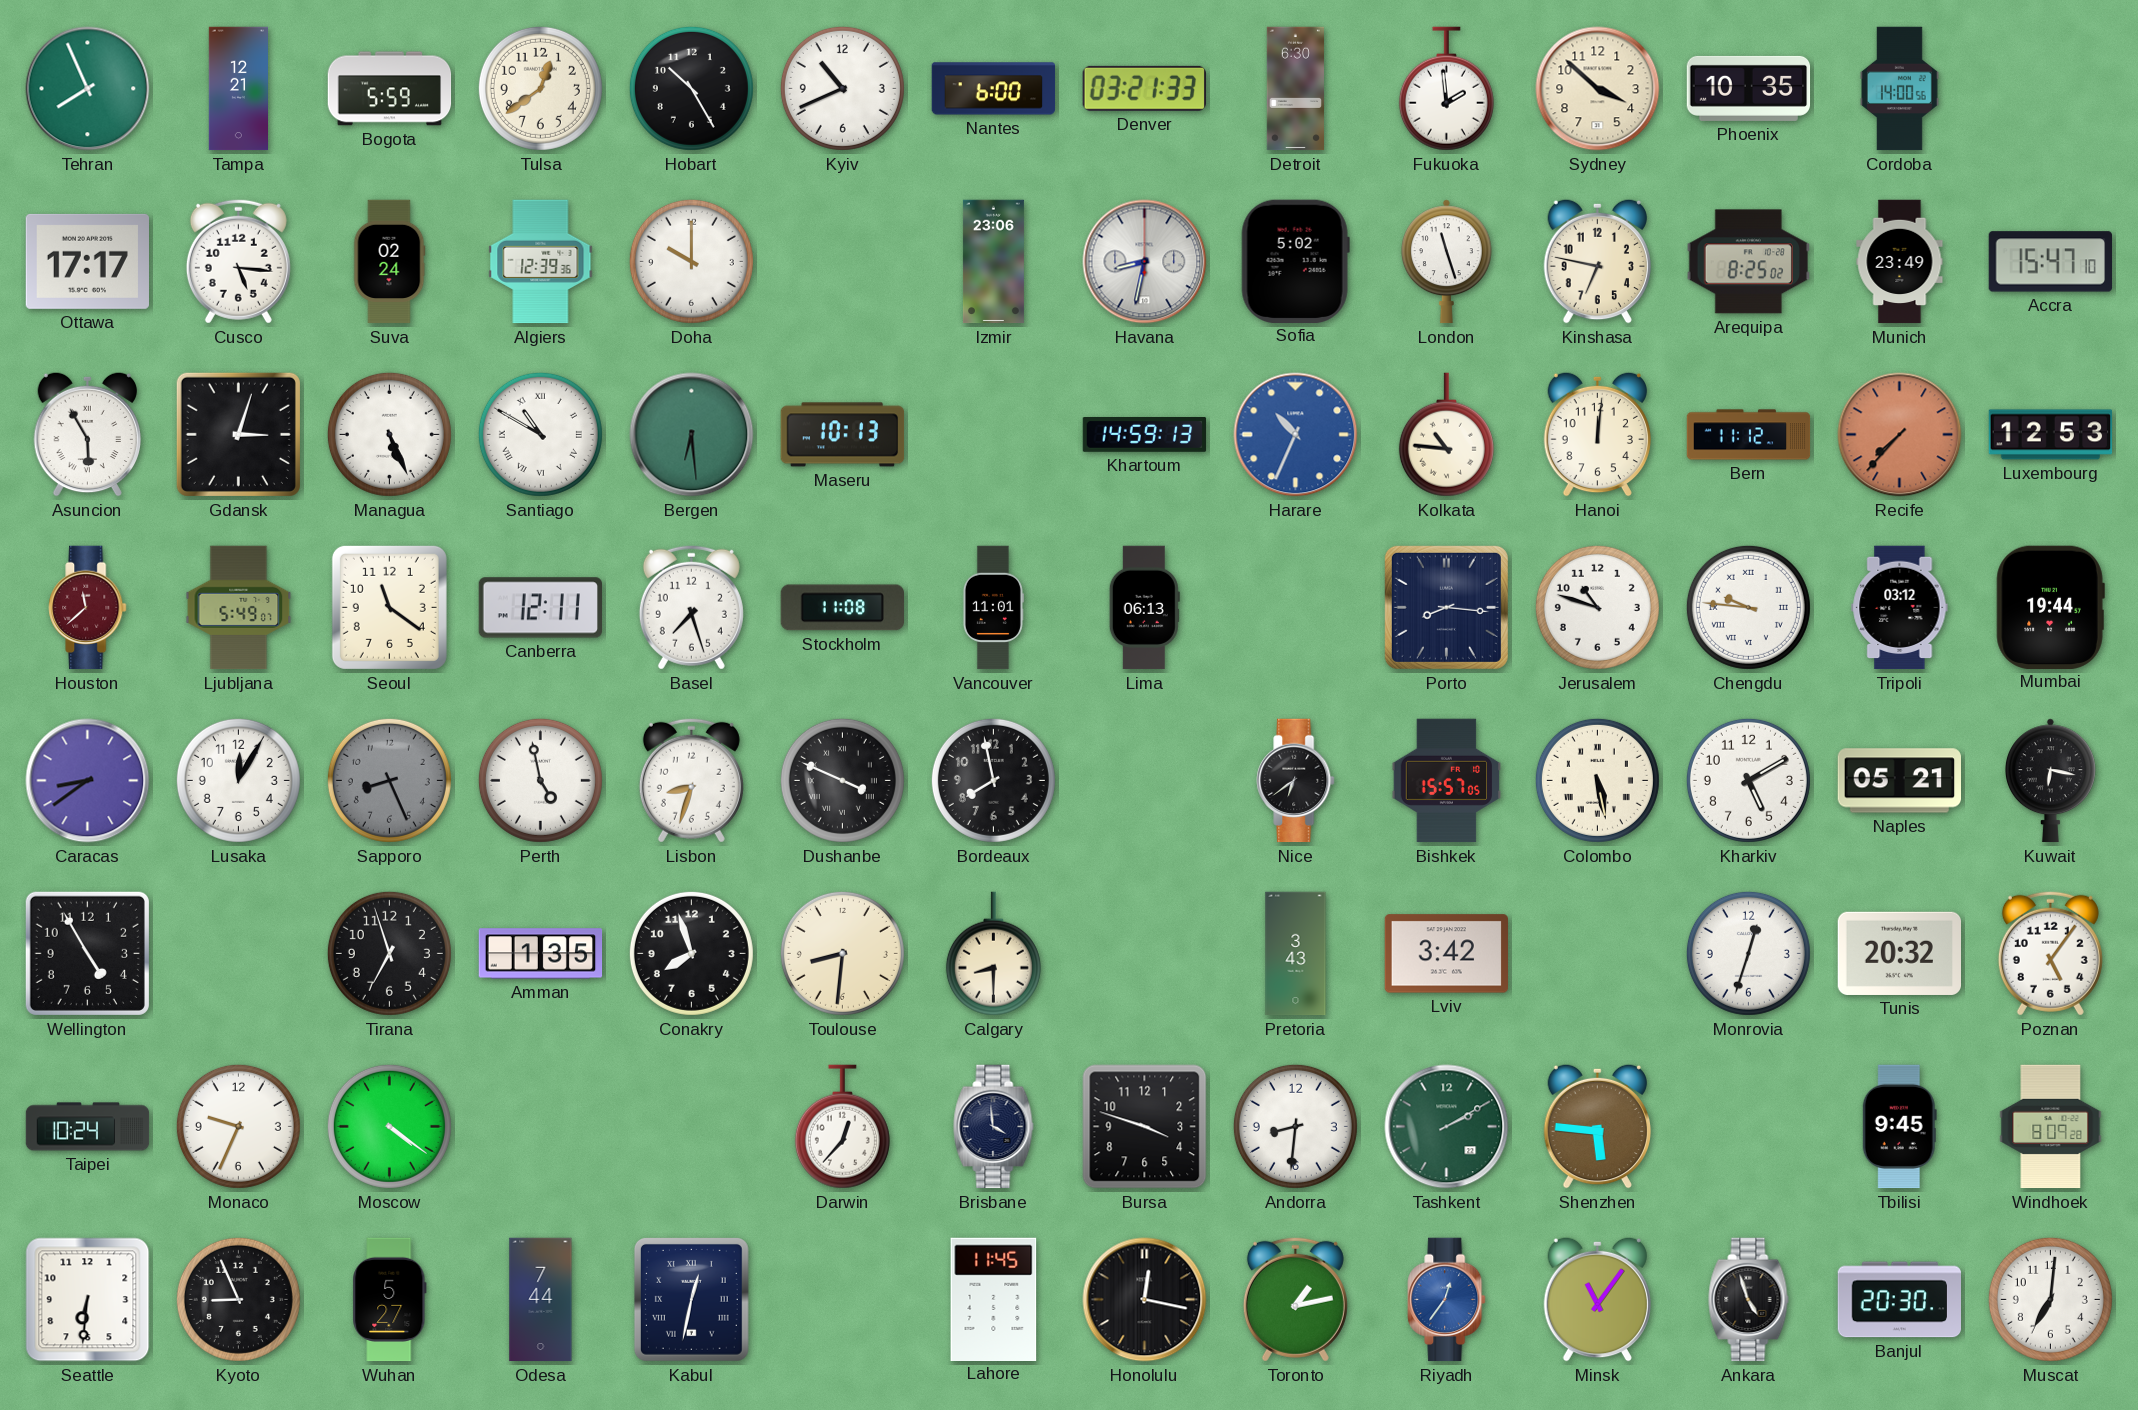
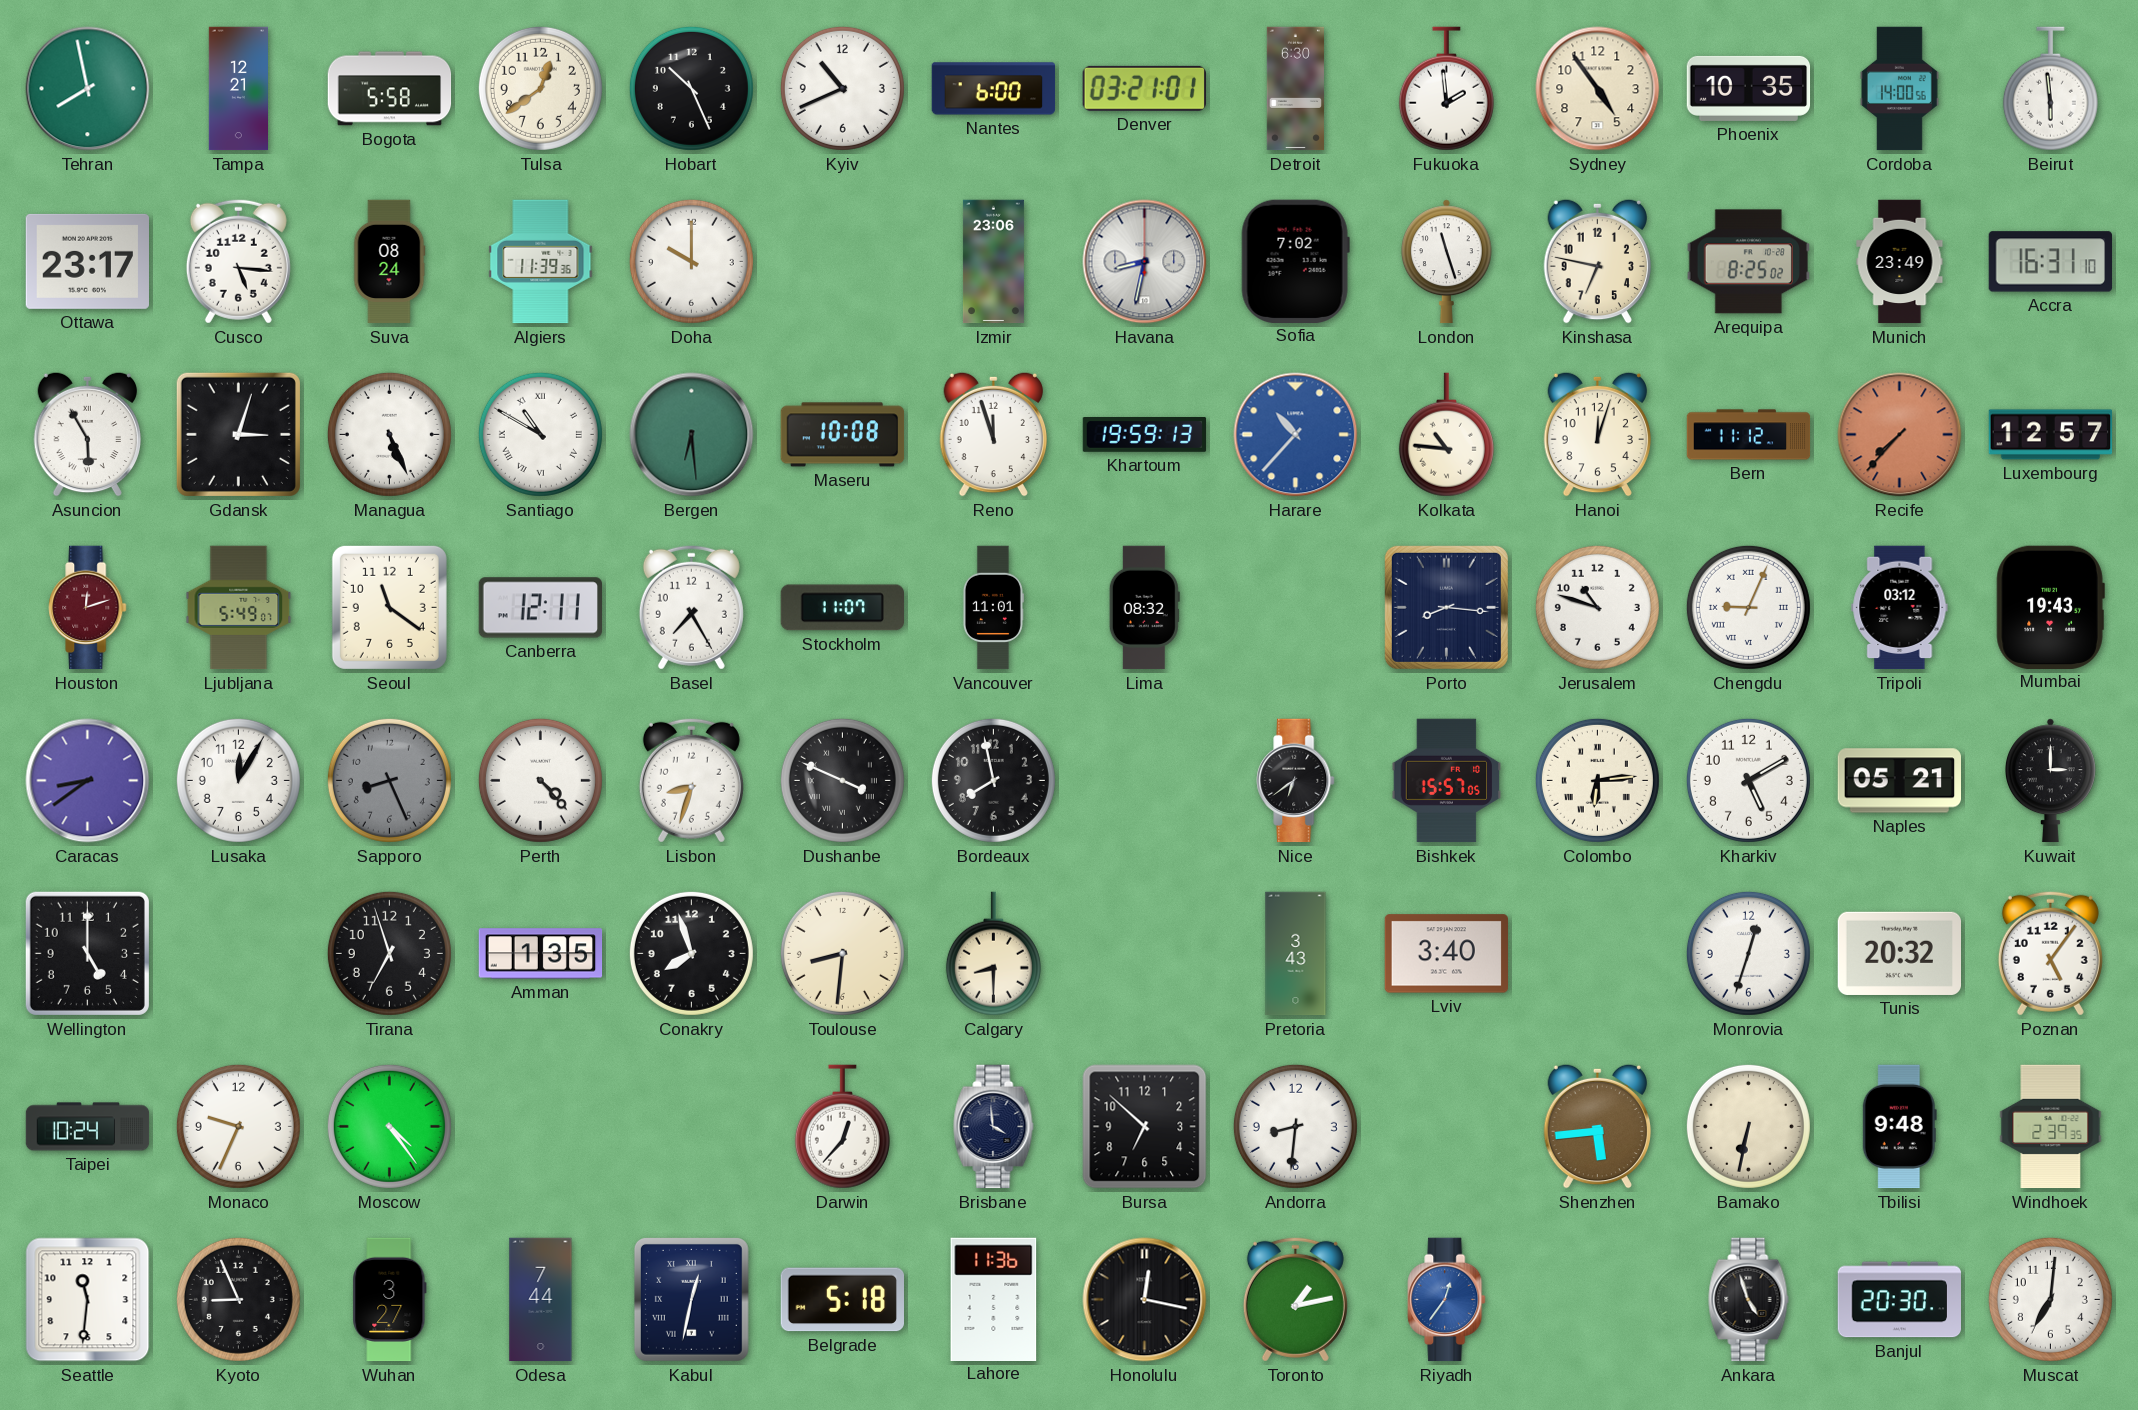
Tehran: 7:56 -> 7:58 (88, 89)
Bogota: 5:59 -> 5:58 (390, 89)
Hobart: 10:25 -> 10:26 (691, 88)
Denver: 03:21:33 -> 03:21:01 (1144, 88)
Sydney: 3:52 -> 4:54 (1598, 89)
Beirut: none -> 5:59 (2050, 89)
Ottawa: 17:17 -> 23:17 (87, 261)
Suva: 02:24 -> 08:24 (390, 262)
Algiers: 12:39 -> 11:39 (541, 262)
Sofia: 5:02 -> 7:02 (1295, 261)
Accra: 15:47 -> 16:31 (2050, 262)
Maseru: 10:13 -> 10:08 (843, 435)
Reno: none -> 11:57 (993, 434)
Khartoum: 14:59 -> 19:59 (1145, 435)
Harare: 10:34 -> 10:37 (1296, 435)
Hanoi: 12:01 -> 12:03 (1597, 434)
Luxembourg: 12:53 -> 12:57 (2051, 435)
Houston: 11:38 -> 12:12 (88, 608)
Basel: 7:27 -> 7:25 (691, 607)
Stockholm: 11:08 -> 11:07 (842, 608)
Lima: 06:13 -> 08:32 (1144, 608)
Chengdu: 9:46 -> 9:04 (1748, 607)
Mumbai: 19:44 -> 19:43 (2050, 607)
Perth: 4:58 -> 4:23 (540, 780)
Colombo: 5:28 -> 6:14 (1597, 780)
Kuwait: 6:17 -> 3:00 (2050, 781)
Wellington: 4:55 -> 5:00 (87, 953)
Lviv: 3:42 -> 3:40 (1446, 954)
Moscow: 4:21 -> 4:24 (389, 1126)
Bursa: 3:48 -> 6:52 (1145, 1127)
Tashkent: 2:10 -> none (1447, 1127)
Shenzhen: 5:46 -> 5:44 (1597, 1126)
Bamako: none -> 6:32 (1748, 1126)
Tbilisi: 9:45 -> 9:48 (1899, 1127)
Windhoek: 8:09 -> 2:39 (2051, 1127)
Seattle: 6:31 -> 11:31 (88, 1300)
Wuhan: 5:27 -> 3:27 (390, 1300)
Belgrade: none -> 5:18 (842, 1300)
Lahore: 11:45 -> 11:36 (994, 1299)
Minsk: 11:06 -> none (1597, 1299)
